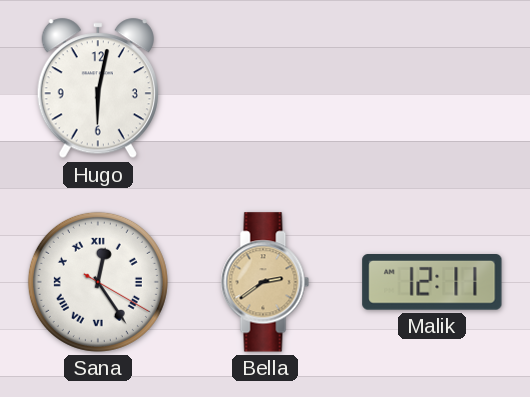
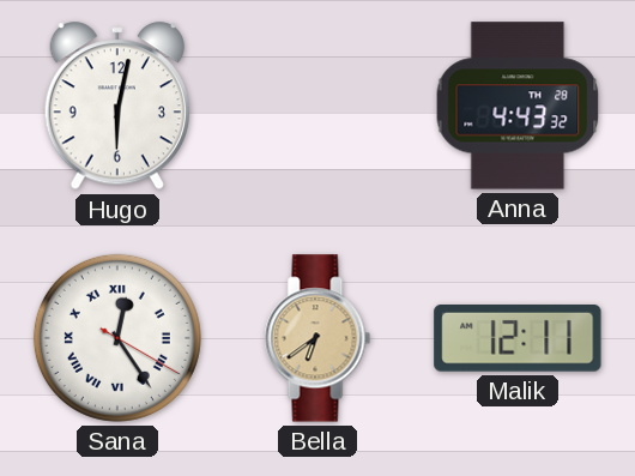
Anna: none -> 4:43 (518, 106)
Bella: 2:39 -> 6:39 (317, 338)
